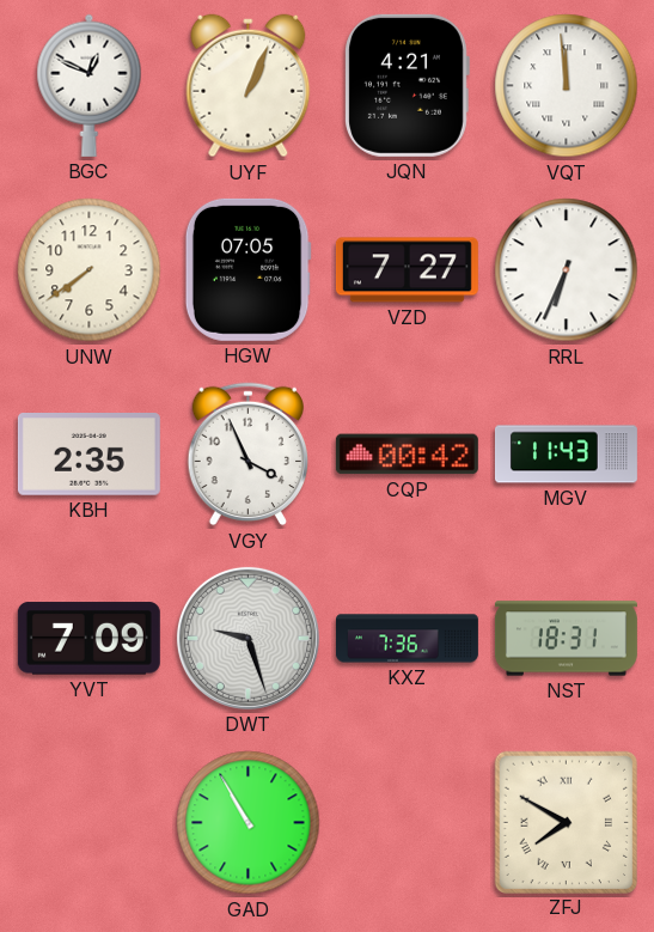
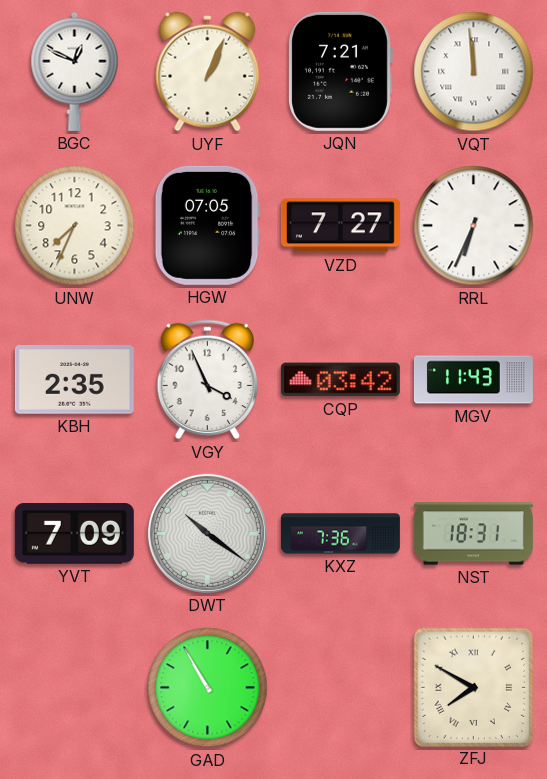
JQN: 4:21 -> 7:21 (340, 71)
UNW: 7:39 -> 7:34 (75, 226)
CQP: 00:42 -> 03:42 (340, 380)
DWT: 9:27 -> 10:21 (207, 533)
